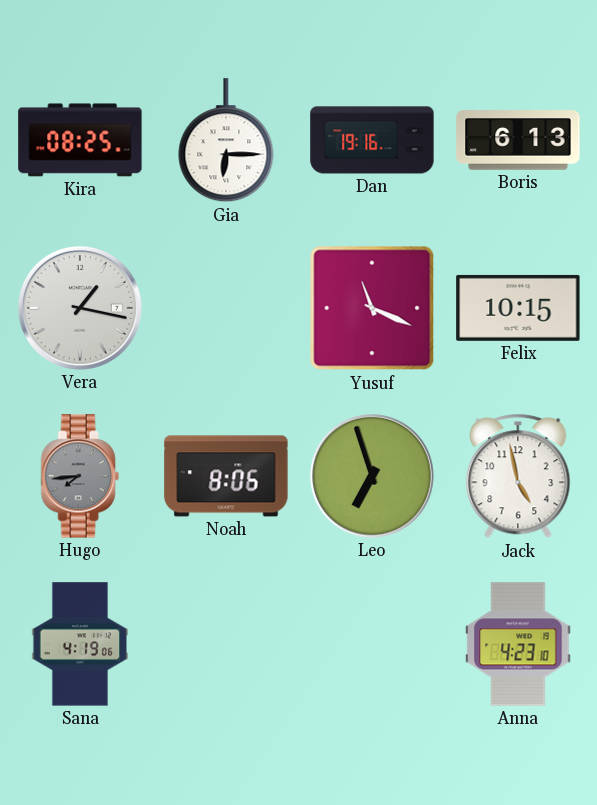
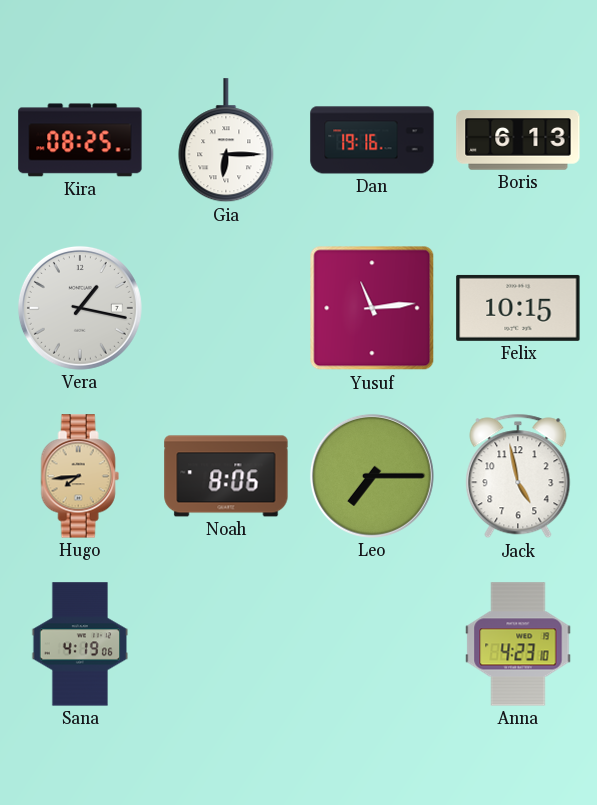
Yusuf: 11:19 -> 11:14 (372, 308)
Hugo dial: grey -> champagne (80, 476)
Leo: 6:57 -> 7:15 (372, 476)
